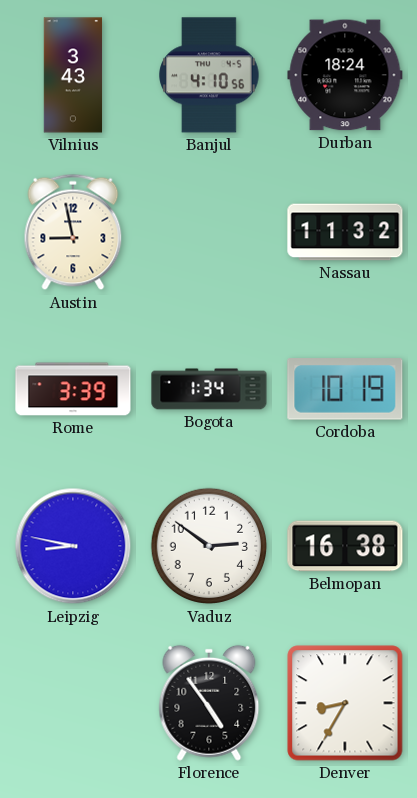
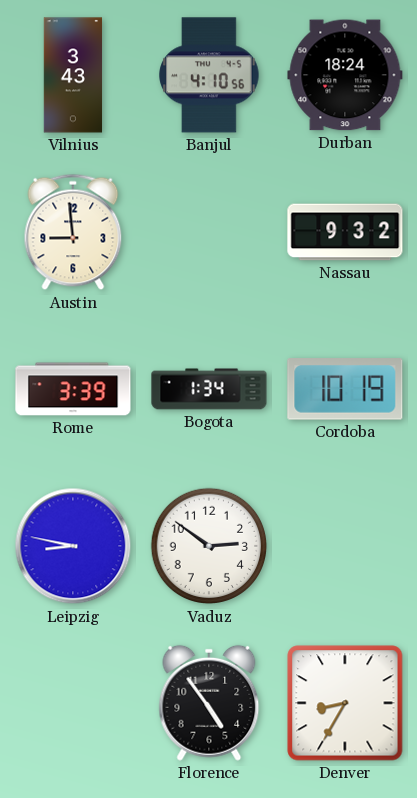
Austin: 8:58 -> 8:59 (73, 232)
Nassau: 11:32 -> 9:32 (345, 232)
Belmopan: 16:38 -> none (345, 546)
